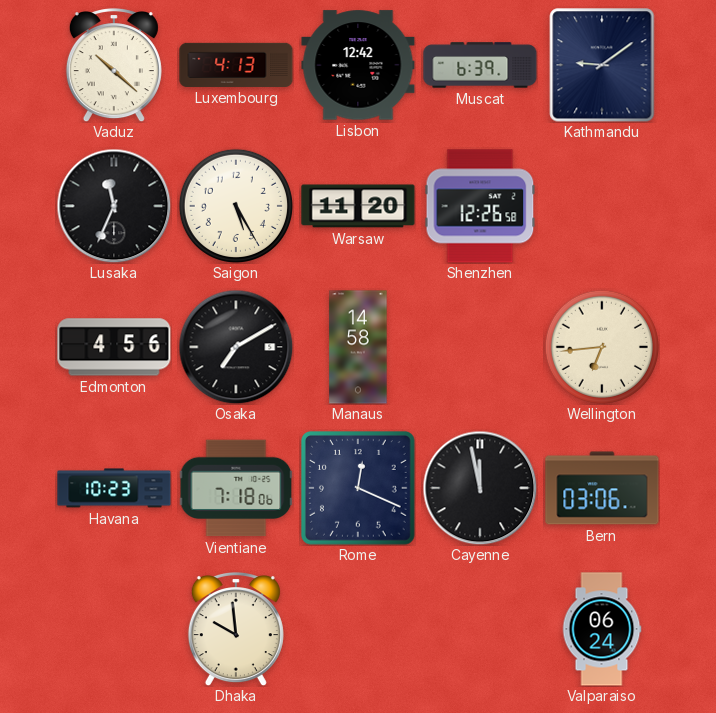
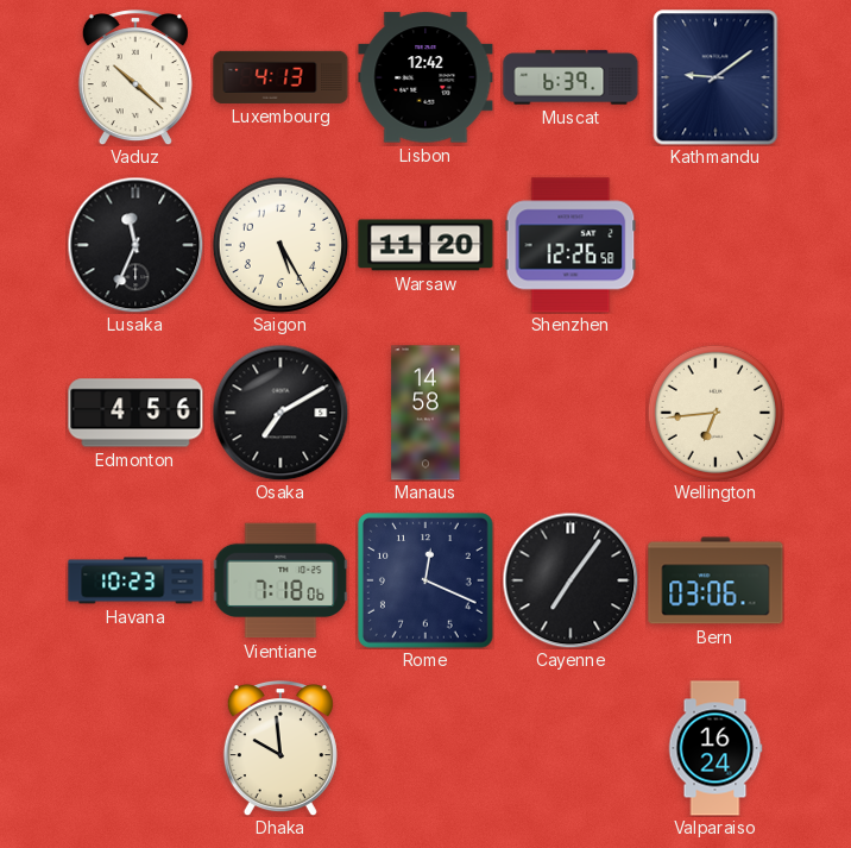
Cayenne: 11:58 -> 7:06 (571, 580)
Valparaiso: 06:24 -> 16:24 (716, 748)
